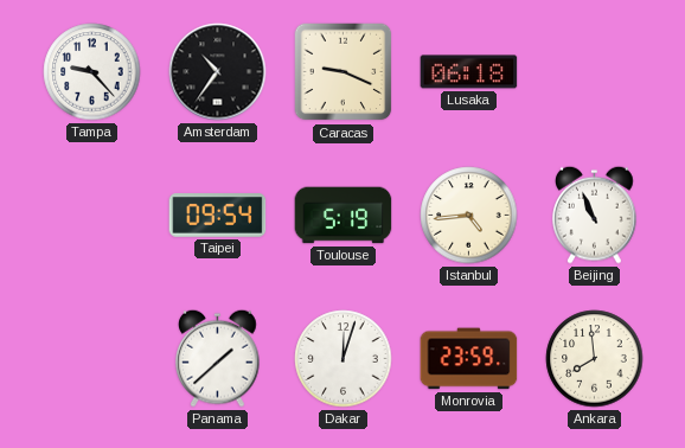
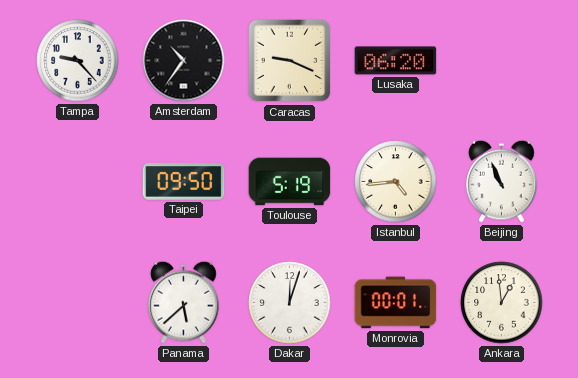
Lusaka: 06:18 -> 06:20 (396, 61)
Taipei: 09:54 -> 09:50 (184, 182)
Panama: 1:38 -> 5:38 (184, 302)
Monrovia: 23:59 -> 00:01 (396, 303)
Ankara: 7:59 -> 12:59 (502, 303)
